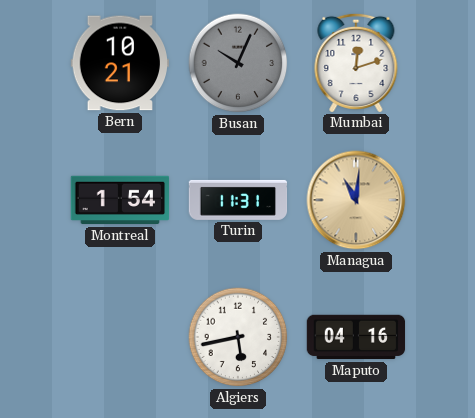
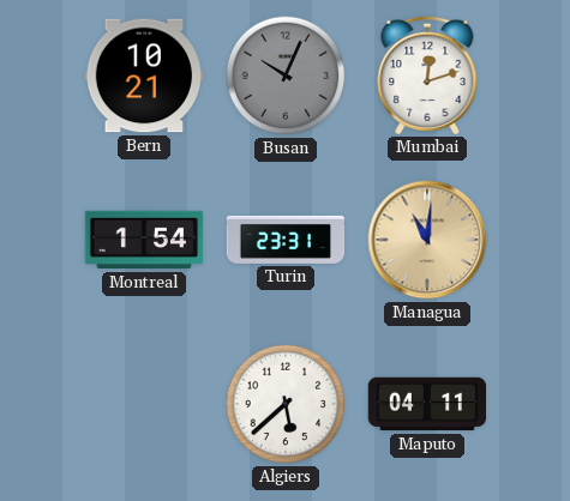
Turin: 11:31 -> 23:31 (286, 240)
Algiers: 5:43 -> 5:38 (286, 404)
Maputo: 04:16 -> 04:11 (427, 404)
